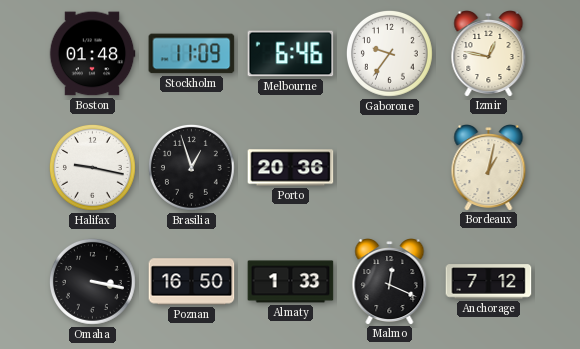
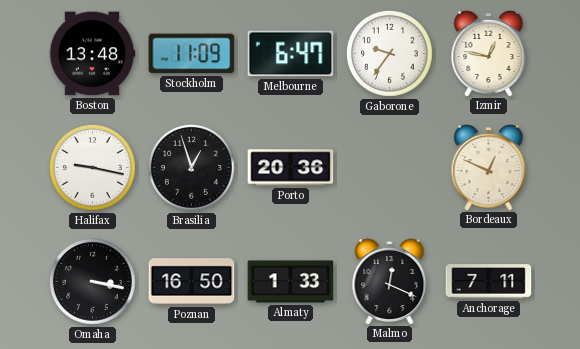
Boston: 01:48 -> 13:48 (92, 54)
Melbourne: 6:46 -> 6:47 (291, 54)
Bordeaux: 1:02 -> 12:49 (489, 168)
Anchorage: 7:12 -> 7:11 (489, 282)
